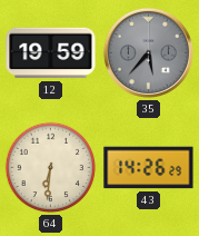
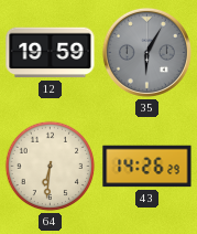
35: 5:37 -> 6:05 (146, 52)
